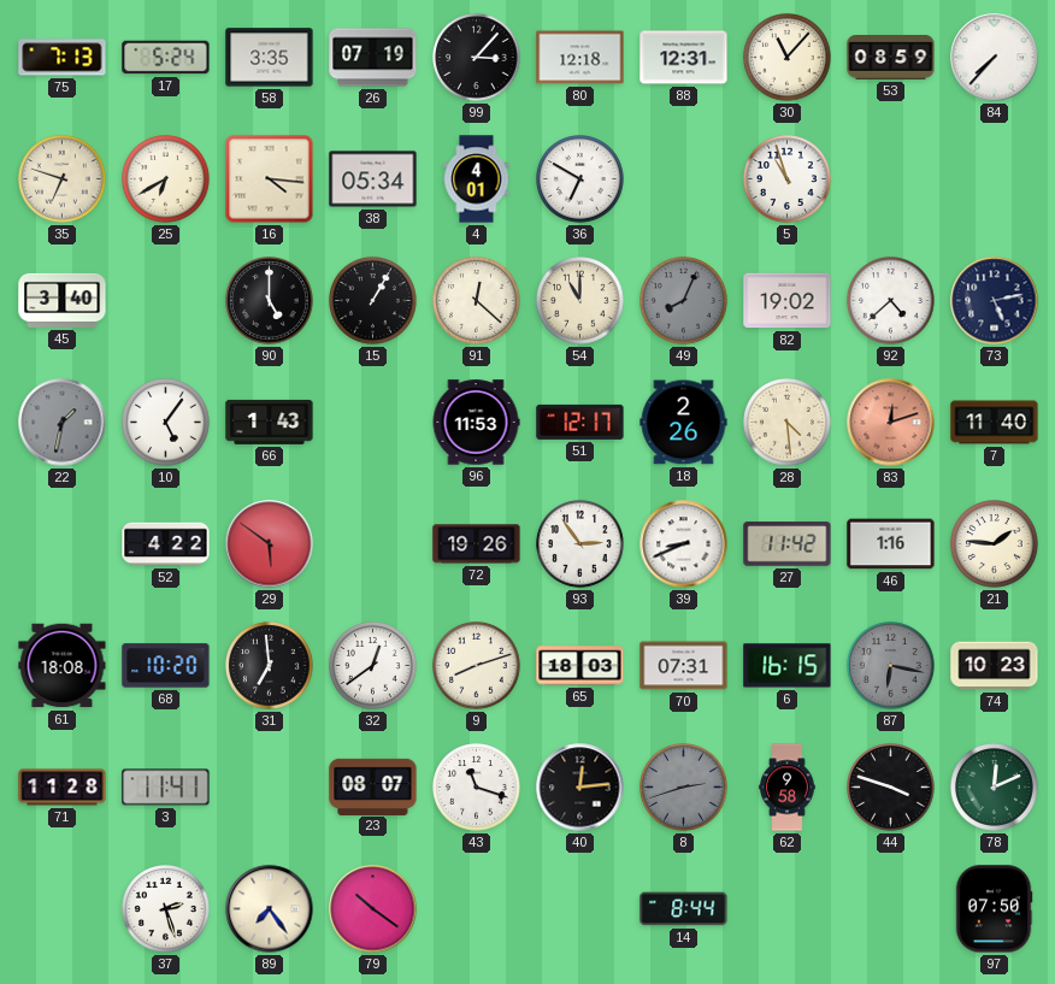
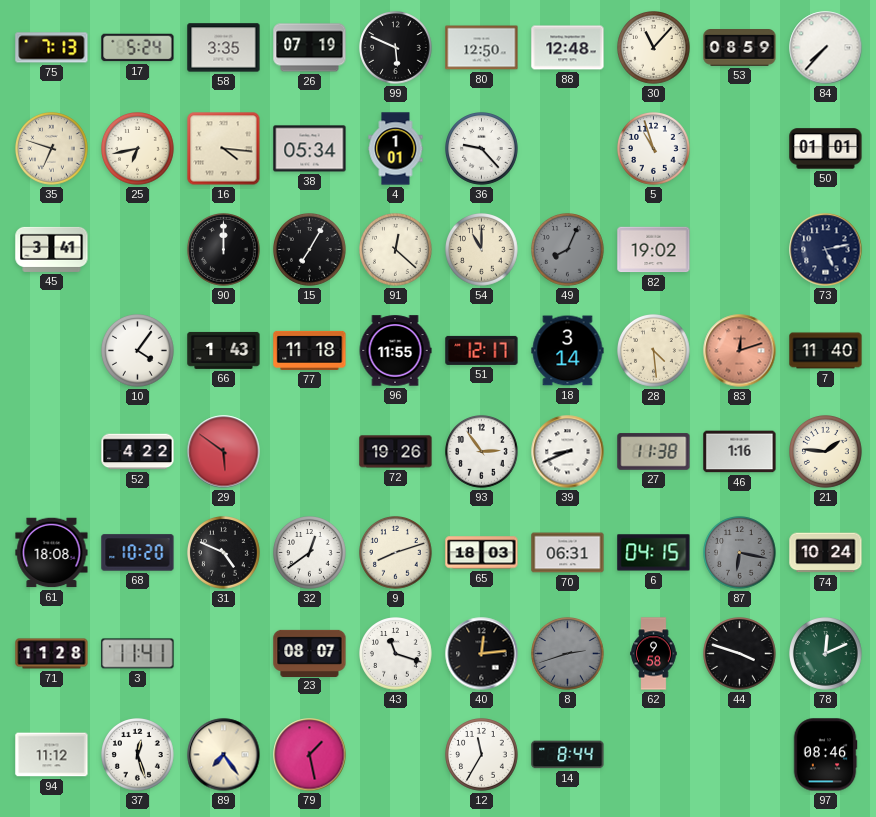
99: 3:07 -> 5:49 (396, 48)
80: 12:18 -> 12:50 (482, 48)
88: 12:31 -> 12:48 (568, 48)
25: 6:40 -> 6:43 (138, 149)
4: 4:01 -> 1:01 (396, 149)
36: 6:50 -> 9:23 (482, 149)
50: none -> 01:01 (826, 149)
45: 3:40 -> 3:41 (52, 249)
90: 5:00 -> 12:00 (224, 250)
15: 1:05 -> 7:05 (310, 250)
92: 4:38 -> none (891, 301)
22: 1:32 -> none (63, 423)
10: 5:06 -> 4:06 (138, 351)
77: none -> 11:18 (310, 350)
96: 11:53 -> 11:55 (395, 351)
18: 2:26 -> 3:14 (568, 351)
27: 11:42 -> 11:38 (654, 452)
31: 6:59 -> 4:49 (224, 553)
70: 07:31 -> 06:31 (568, 553)
6: 16:15 -> 04:15 (654, 553)
74: 10:23 -> 10:24 (826, 553)
94: none -> 11:12 (52, 755)
37: 2:27 -> 12:27 (138, 755)
79: 10:21 -> 1:28 (310, 755)
12: none -> 11:35 (482, 755)
97: 07:50 -> 08:46 (825, 755)
